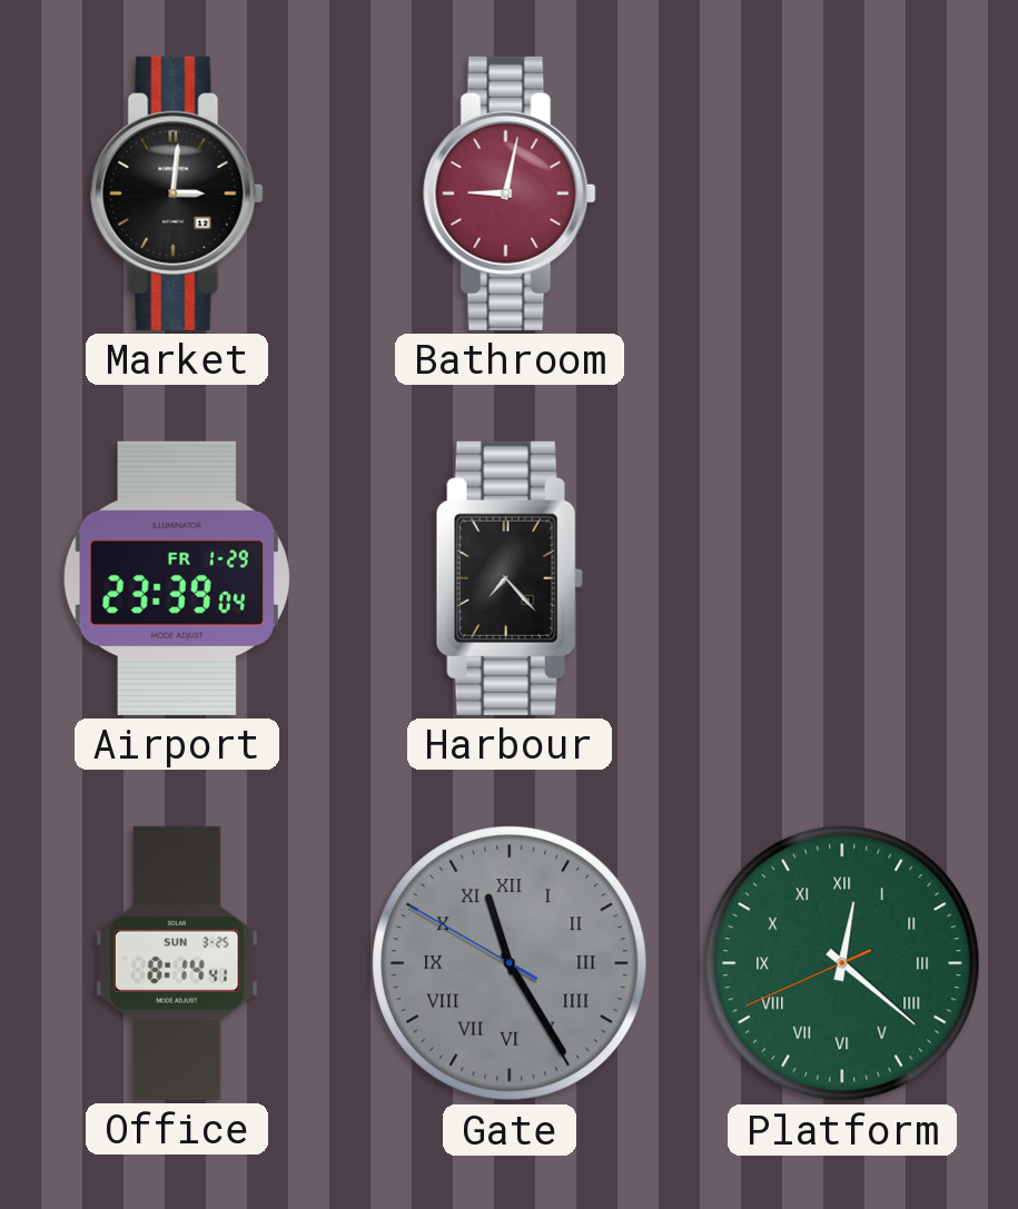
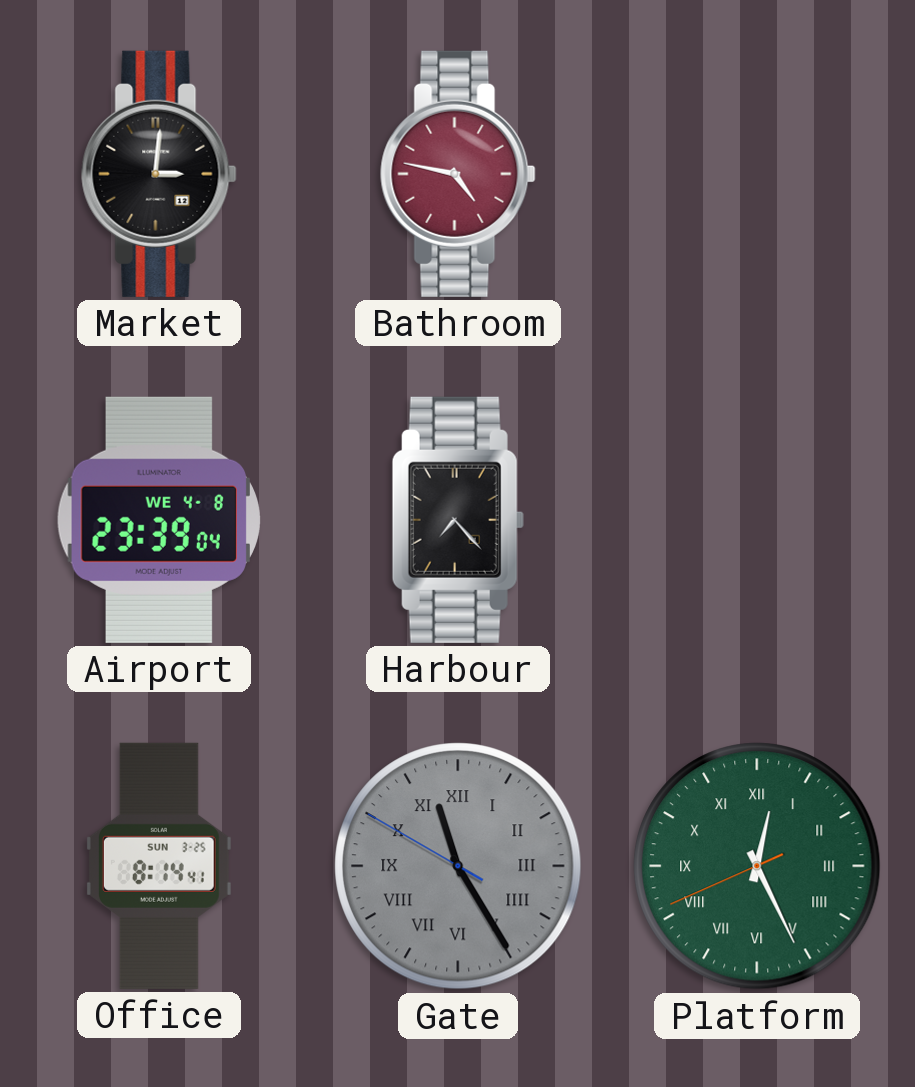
Bathroom: 9:02 -> 4:47 (458, 174)
Airport date: FR 1-29 -> WE 4-8 (159, 520)
Platform: 12:21 -> 12:25 (757, 866)
